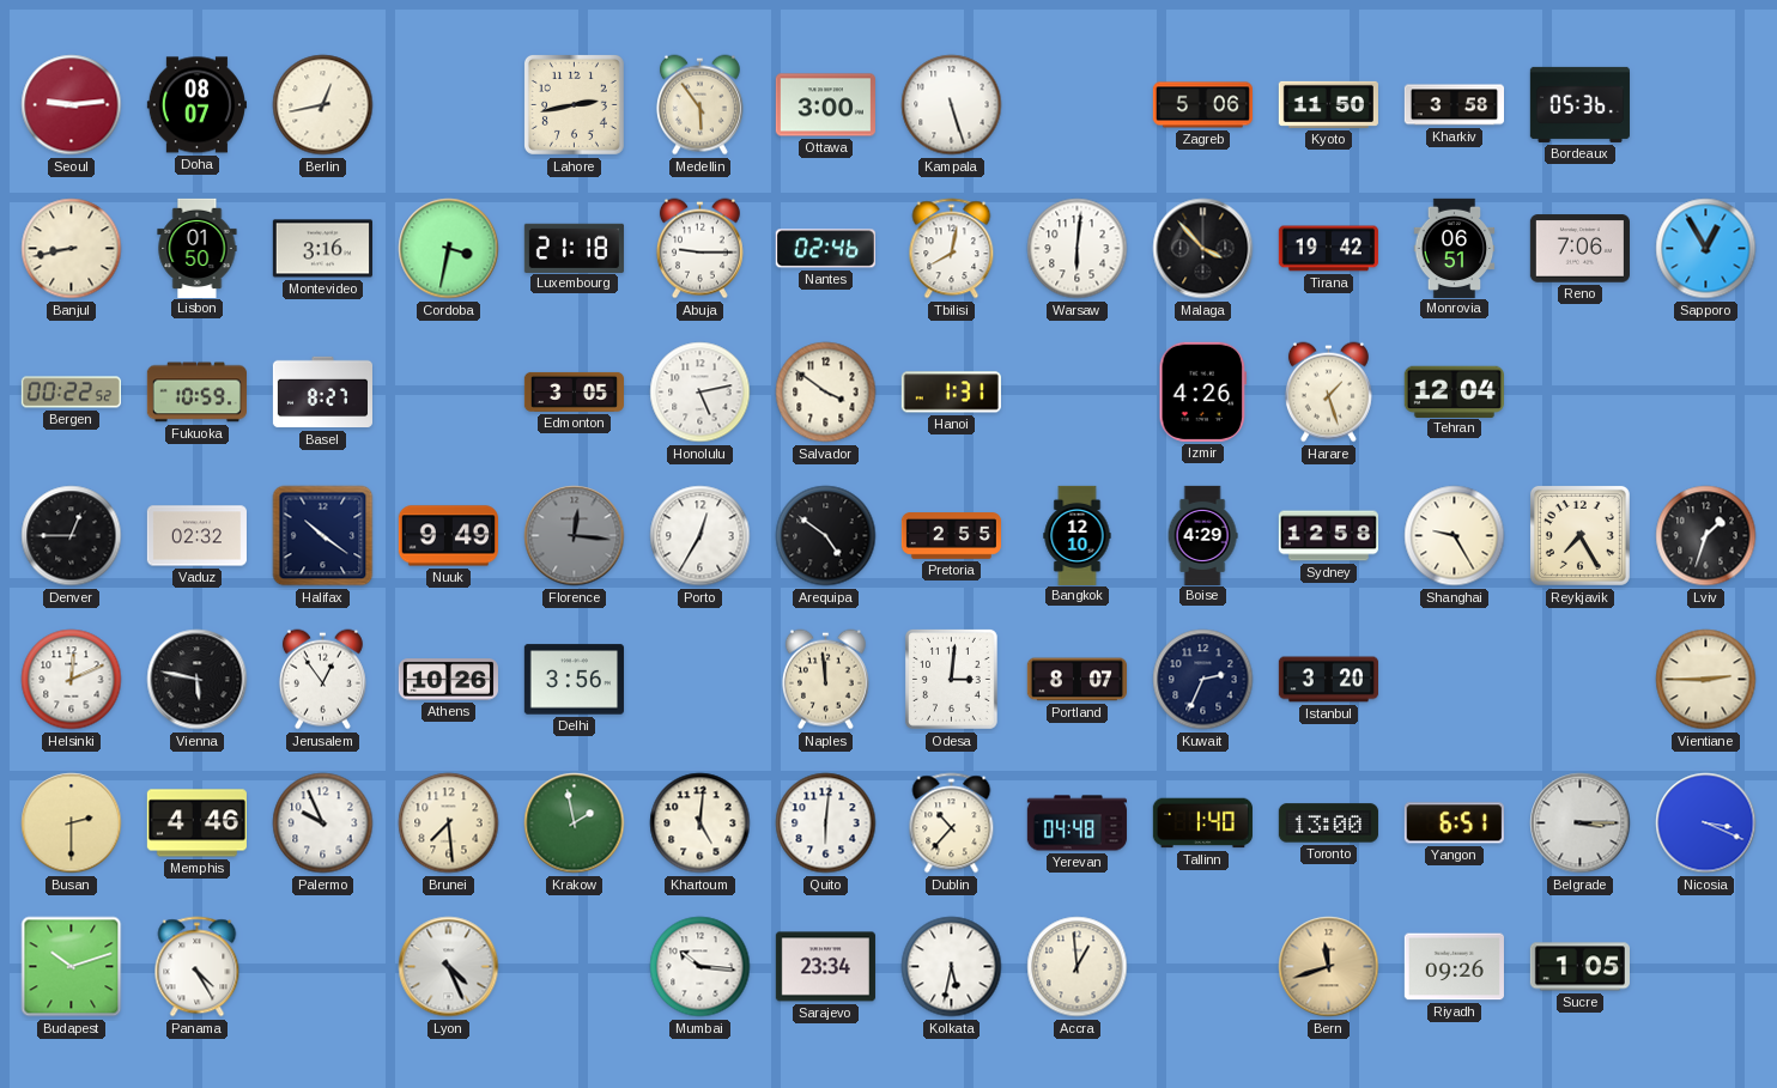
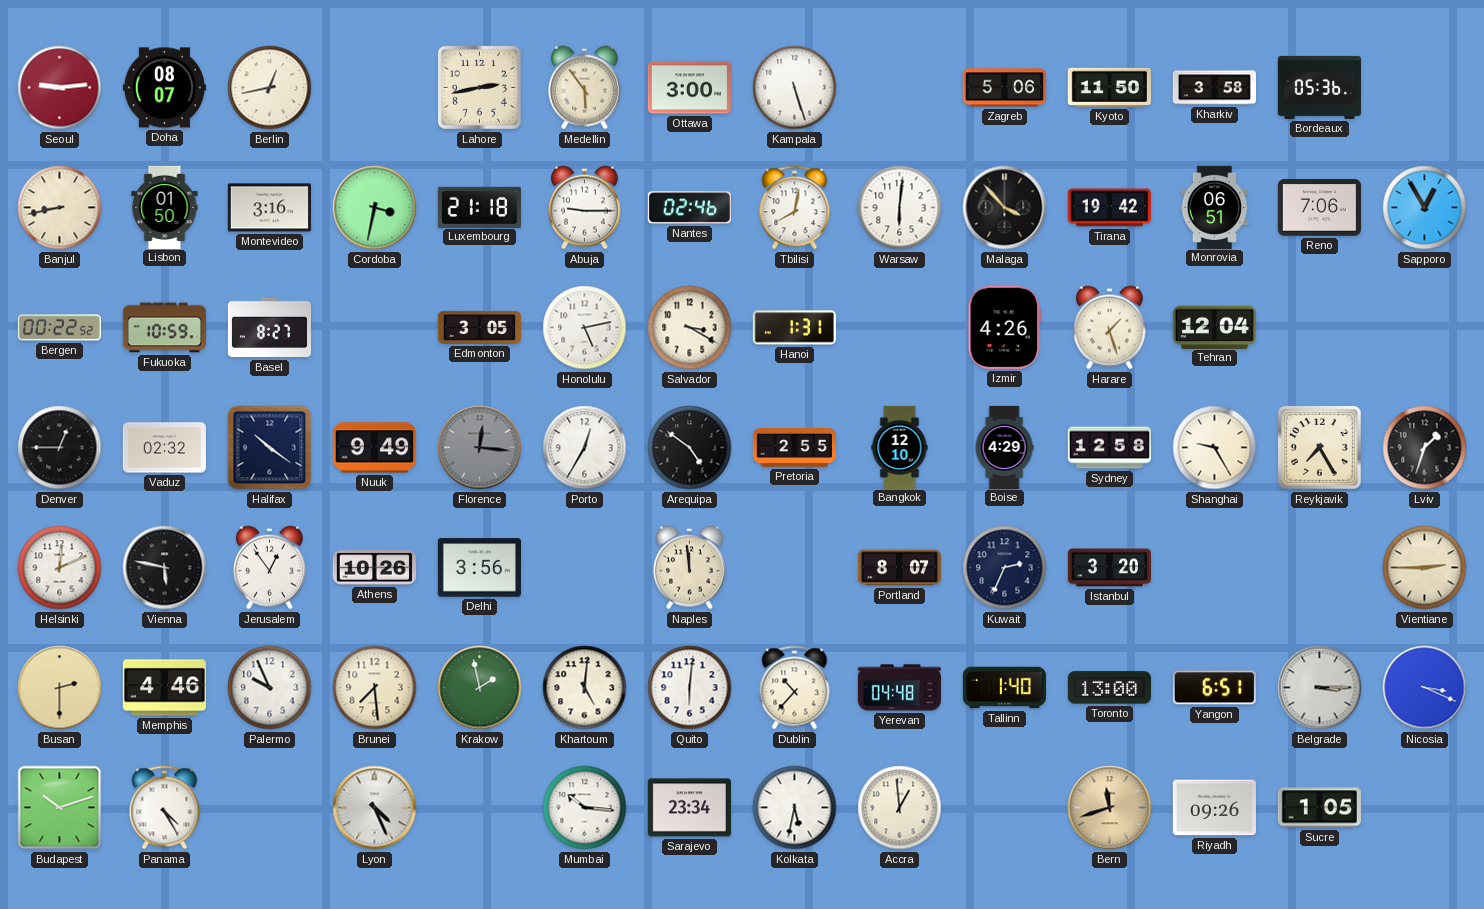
Salvador: 3:51 -> 3:20 (690, 328)
Odesa: 3:01 -> none (951, 679)
